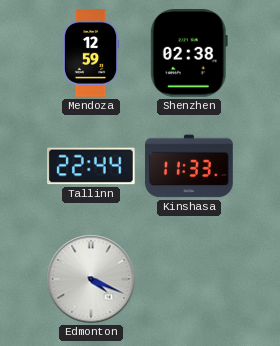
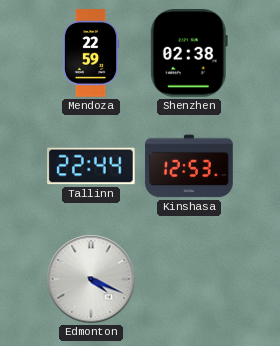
Mendoza: 12:59 -> 22:59 (91, 53)
Kinshasa: 11:33 -> 12:53 (189, 166)
